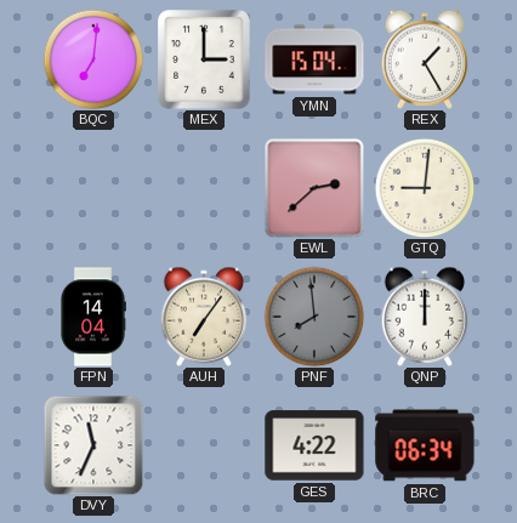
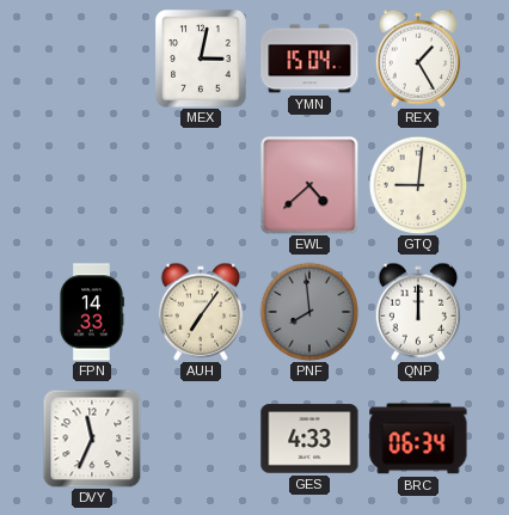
BQC: 7:01 -> none (93, 59)
MEX: 3:00 -> 3:02 (201, 59)
EWL: 2:38 -> 4:38 (309, 185)
FPN: 14:04 -> 14:33 (92, 312)
GES: 4:22 -> 4:33 (309, 439)
